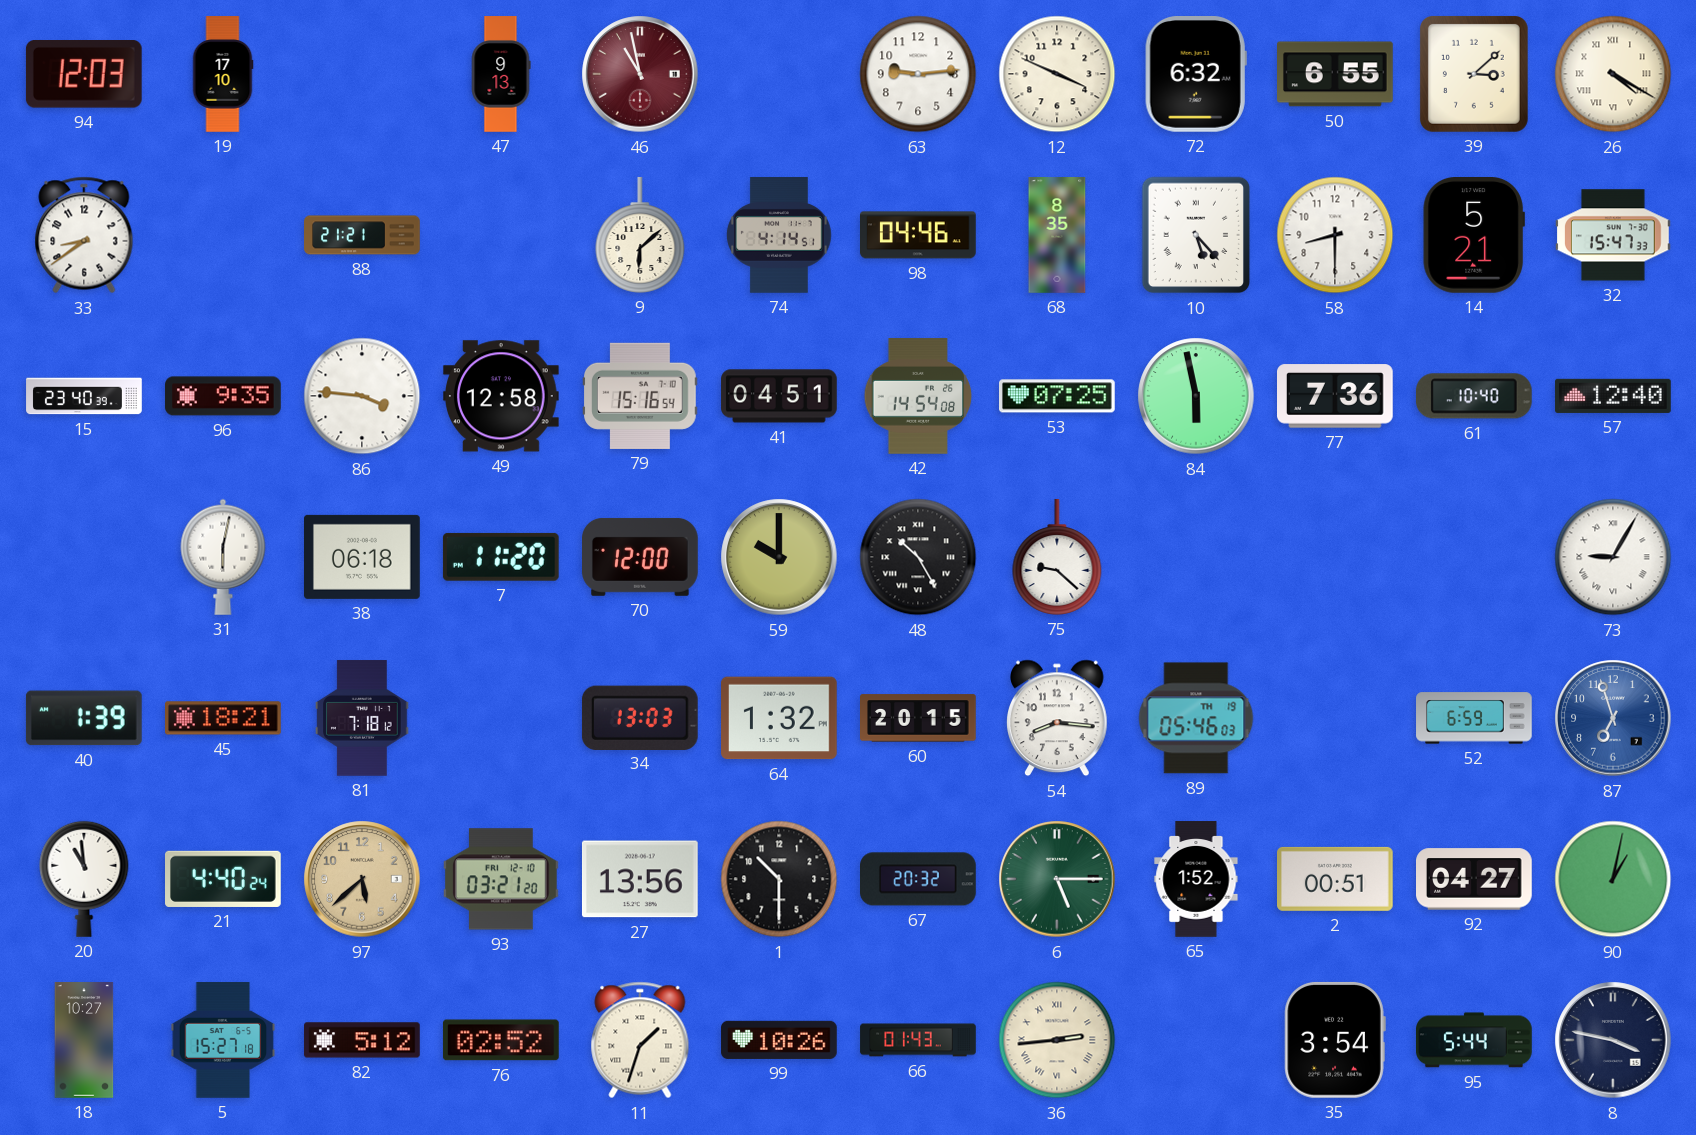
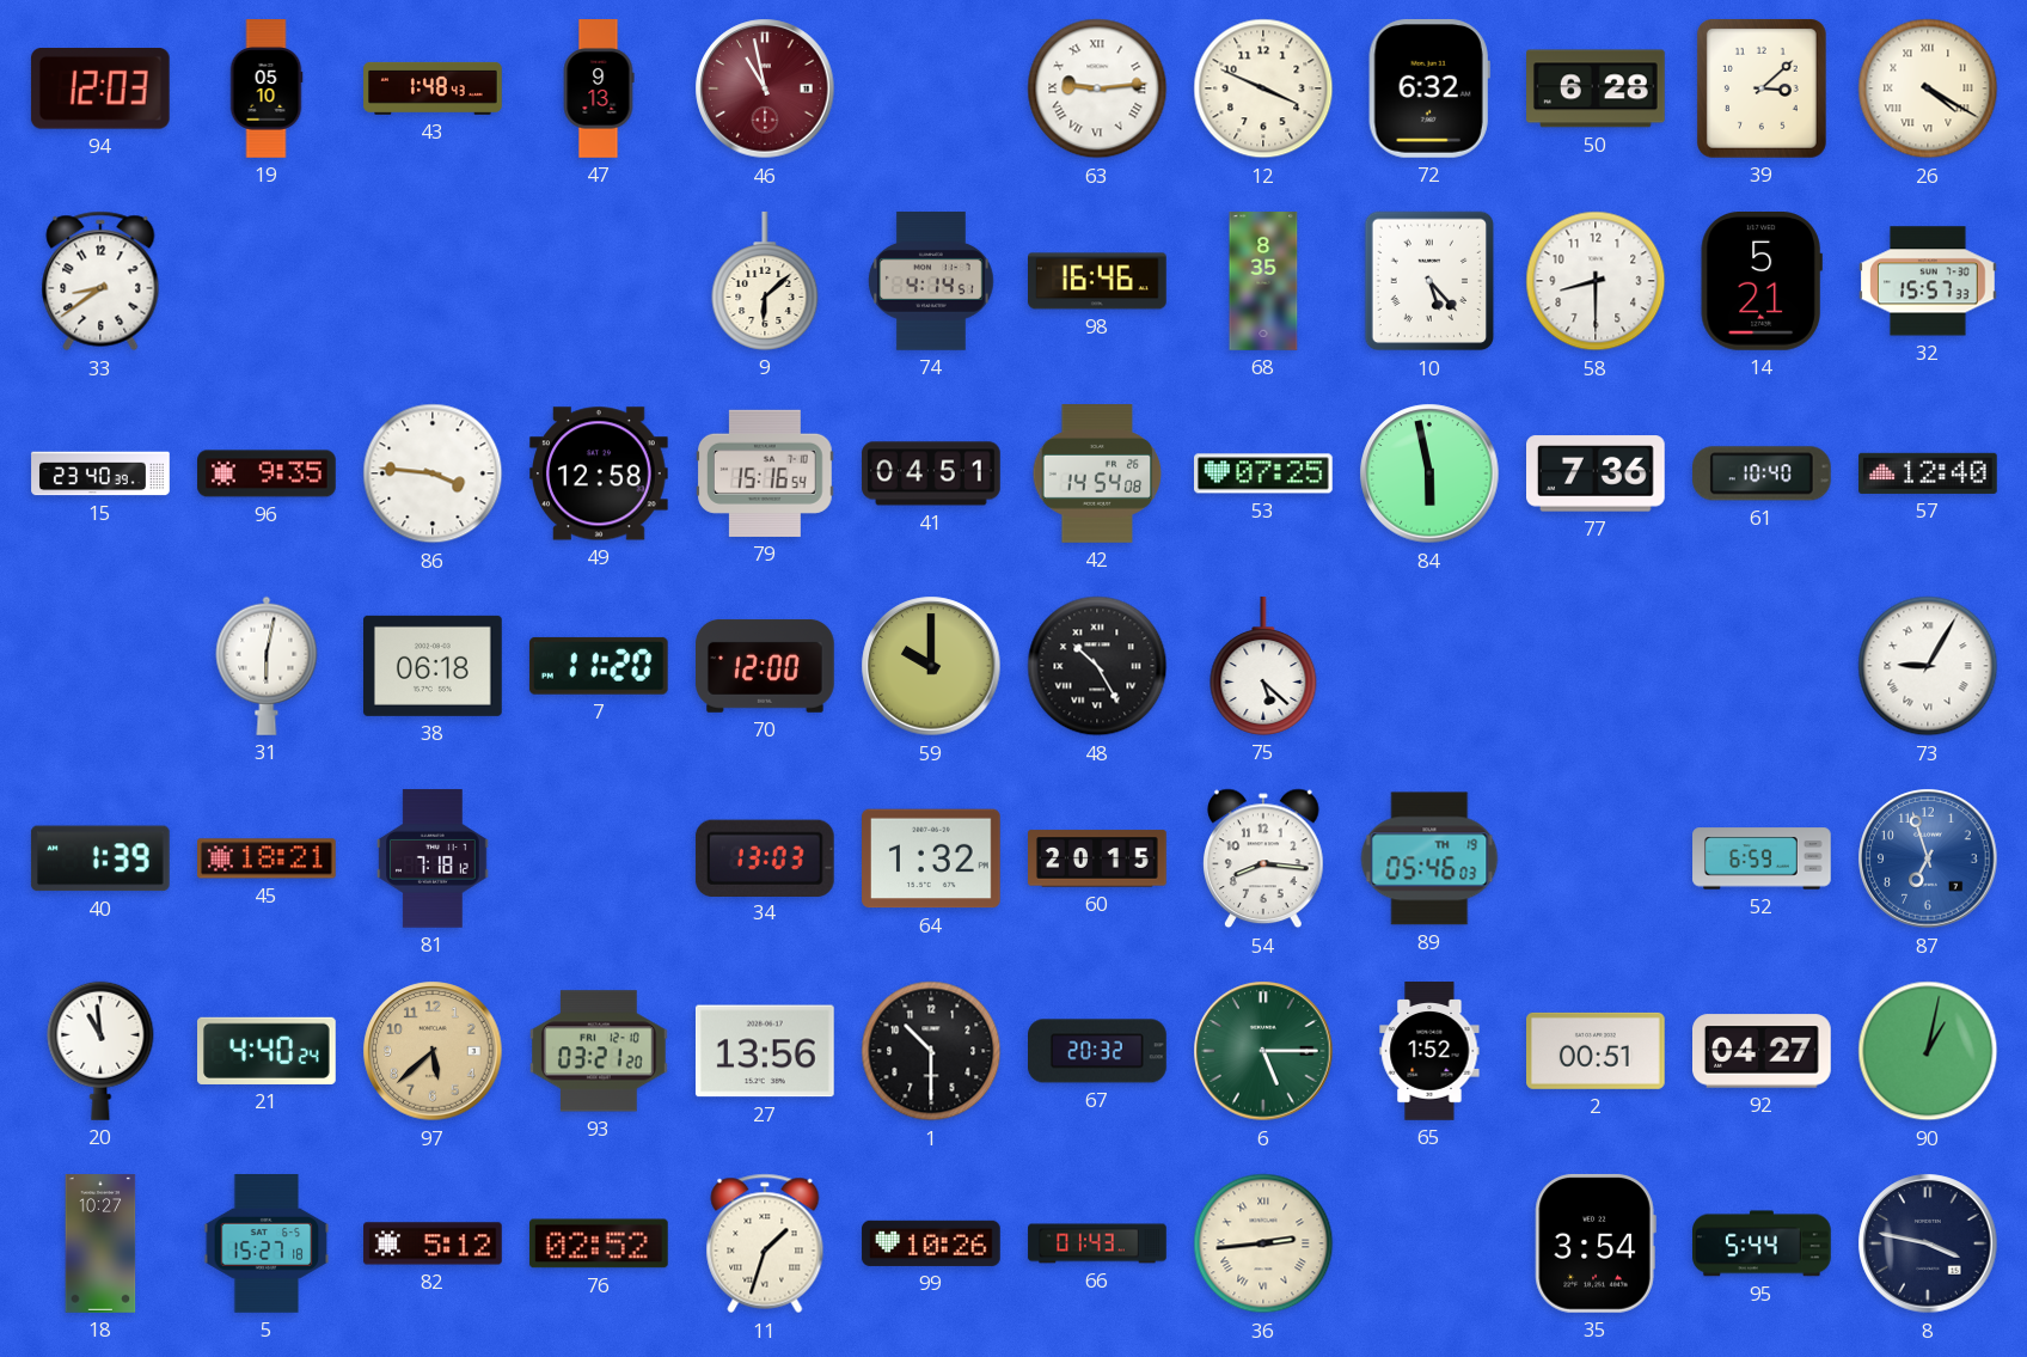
19: 17:10 -> 05:10 (267, 88)
43: none -> 1:48 (433, 88)
63 numerals: Arabic -> Roman (1097, 88)
50: 6:55 -> 6:28 (1596, 88)
88: 21:21 -> none (362, 235)
98: 04:46 -> 16:46 (1098, 281)
32: 15:47 -> 15:57 (1929, 281)
75: 9:22 -> 5:22 (1263, 667)
